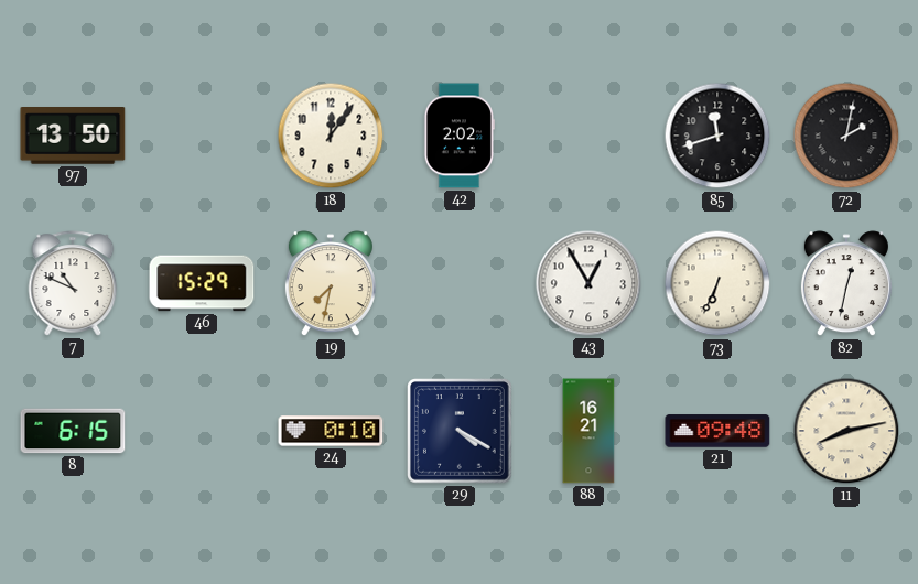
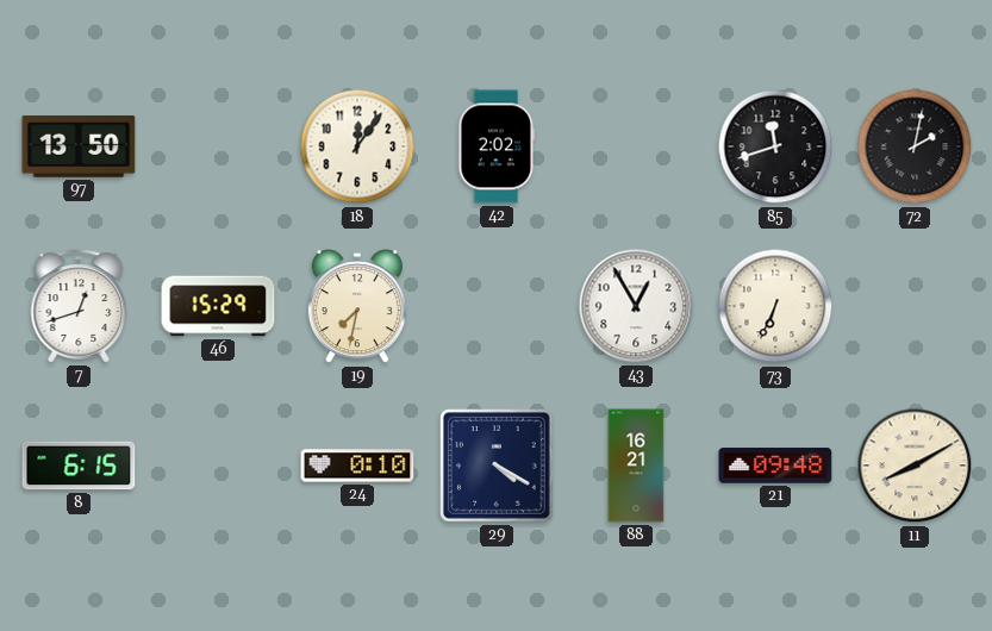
7: 10:49 -> 12:42 (79, 306)
82: 12:32 -> none (846, 284)
11: 8:13 -> 8:10 (915, 466)
